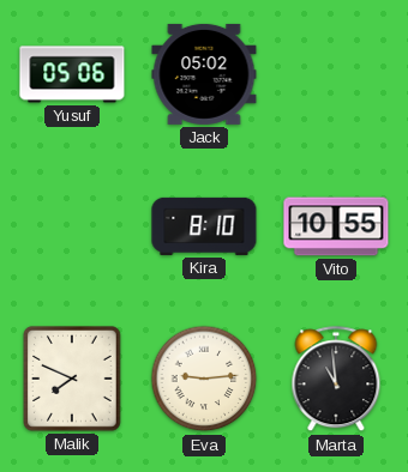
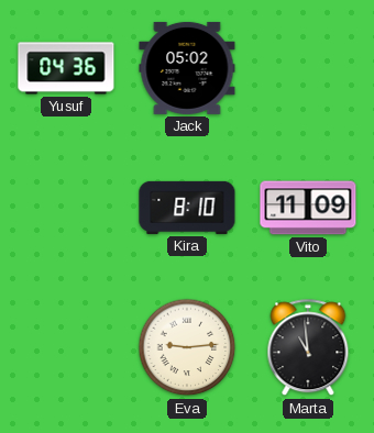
Yusuf: 05:06 -> 04:36 (66, 68)
Vito: 10:55 -> 11:09 (308, 208)
Malik: 7:49 -> none (72, 379)
